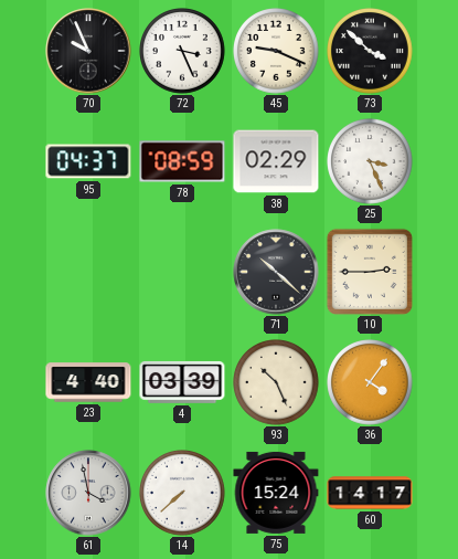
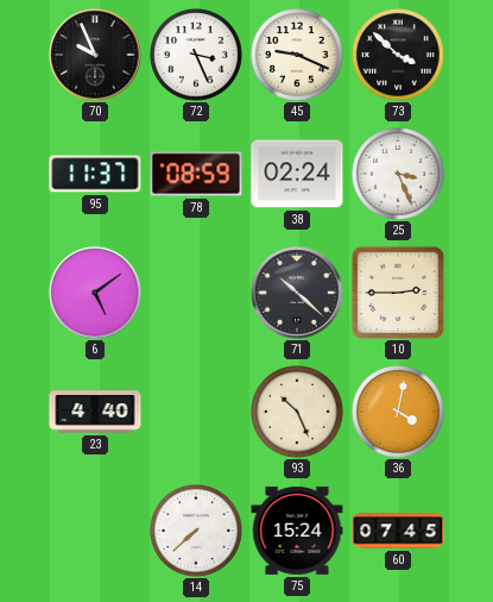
95: 04:37 -> 11:37 (95, 174)
38: 02:29 -> 02:24 (297, 174)
6: none -> 5:09 (95, 293)
4: 03:39 -> none (182, 382)
36: 4:06 -> 4:02 (399, 413)
61: 3:58 -> none (88, 493)
60: 14:17 -> 07:45 (398, 531)
